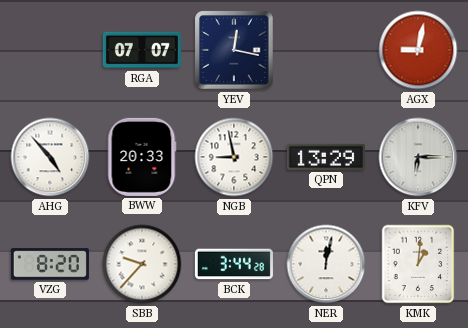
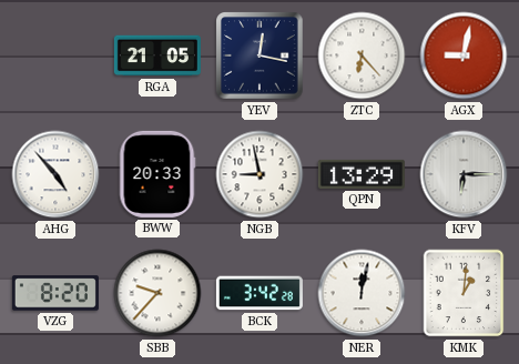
RGA: 07:07 -> 21:05 (157, 55)
ZTC: none -> 6:23 (362, 55)
BCK: 3:44 -> 3:42 (259, 293)
